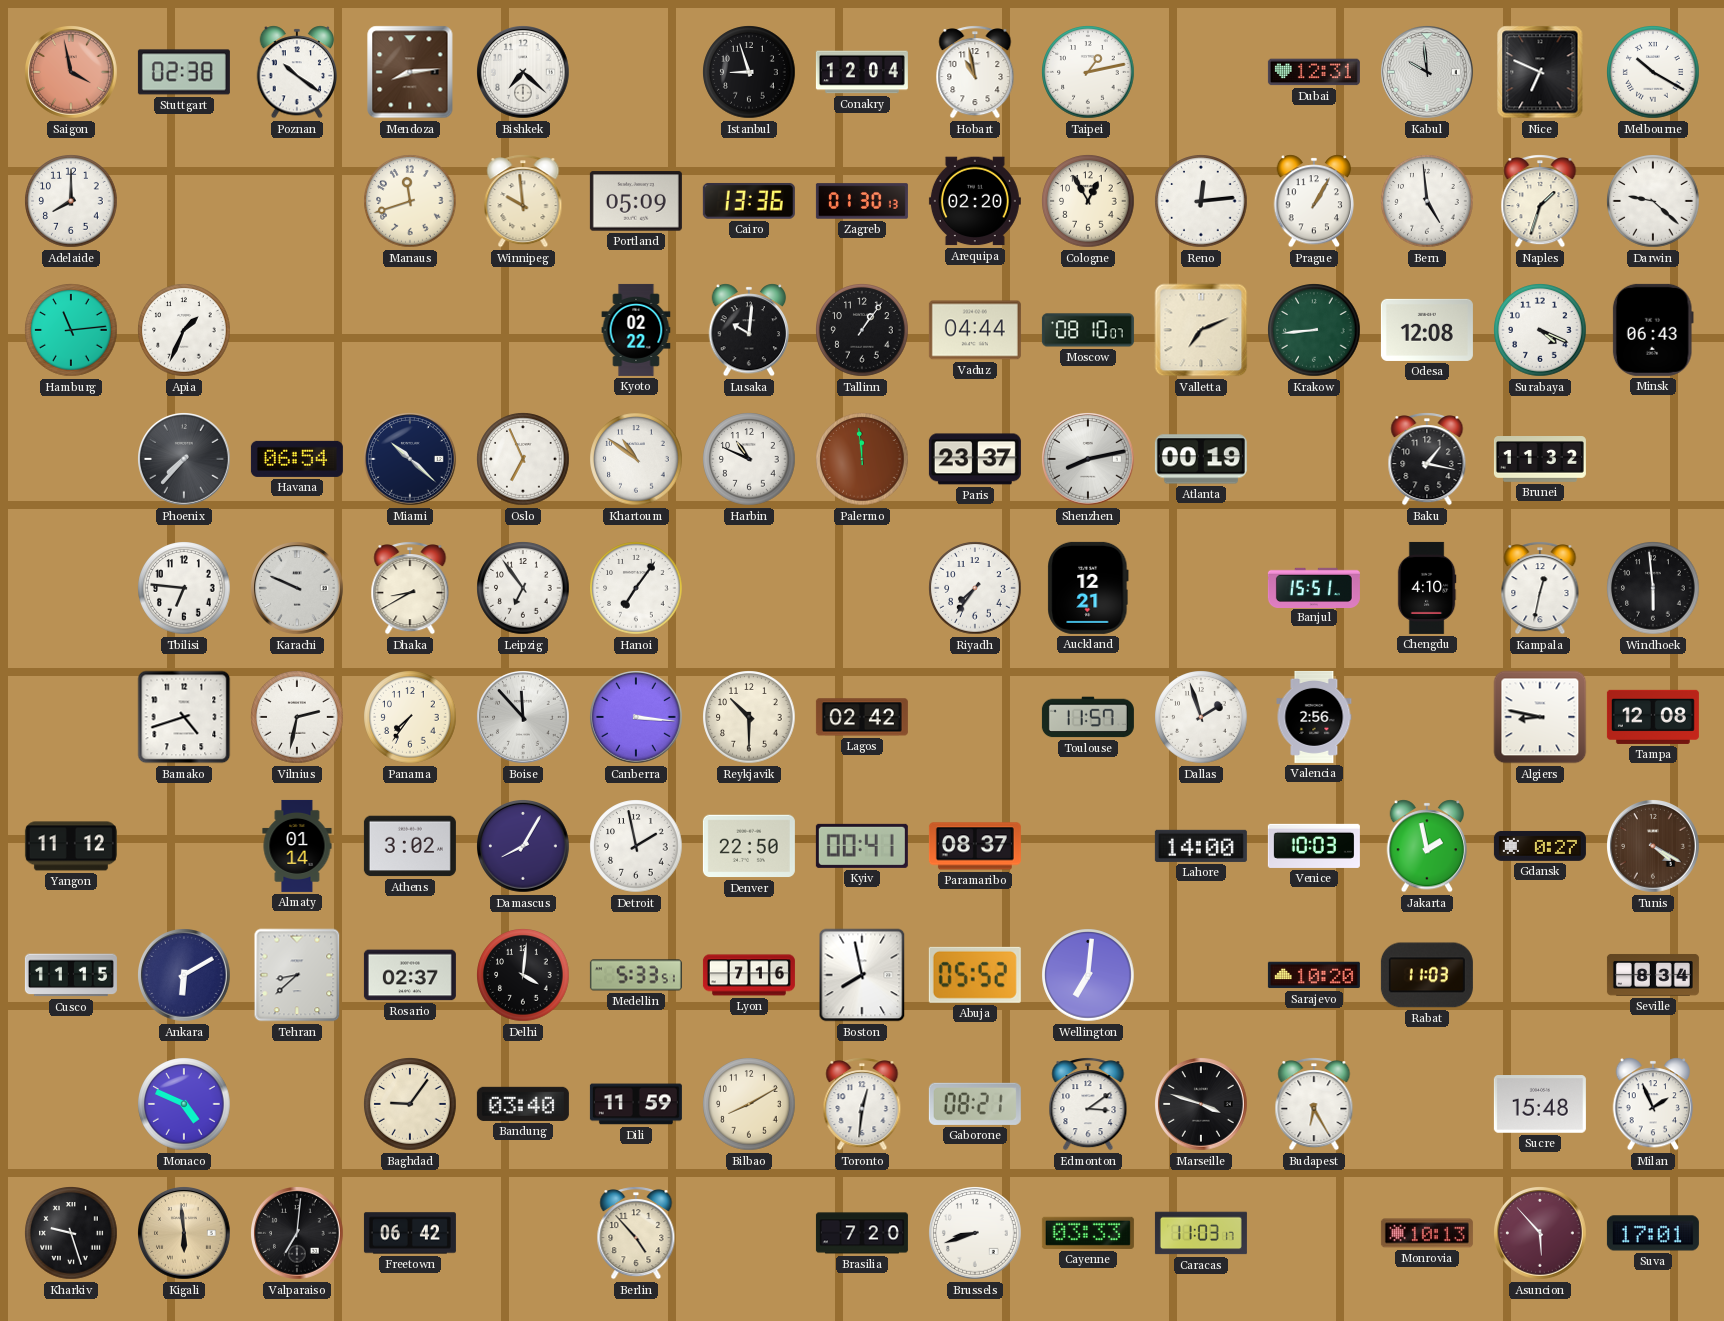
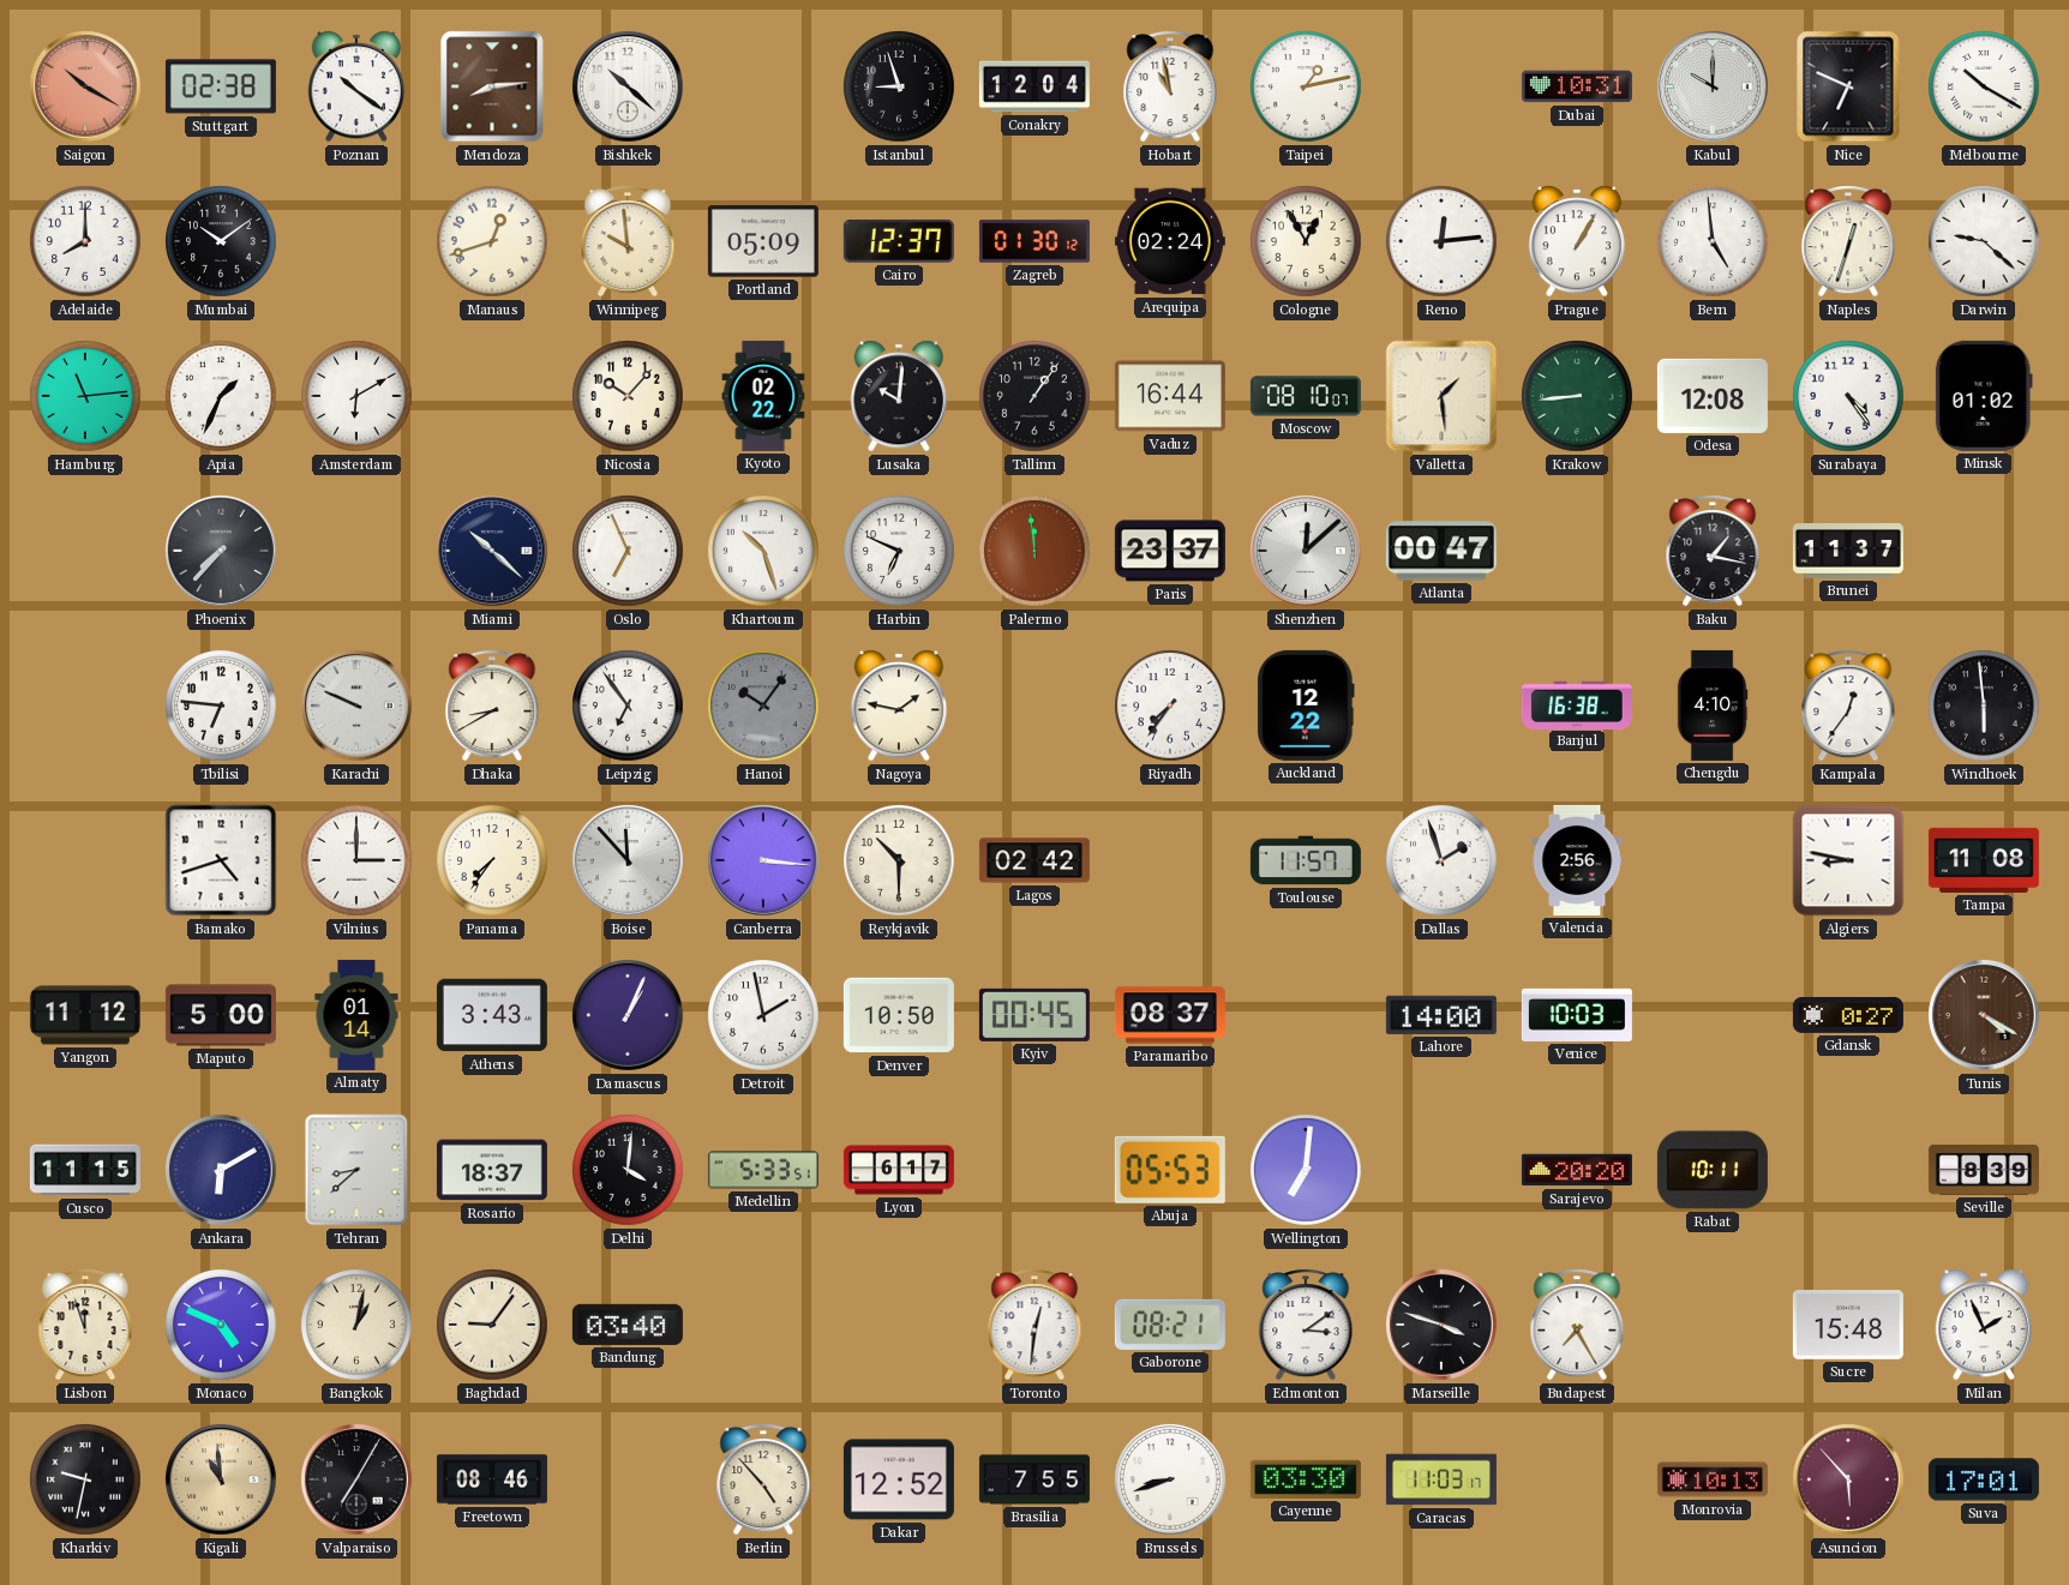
Saigon: 3:58 -> 10:20 (86, 88)
Bishkek: 7:22 -> 10:22 (629, 88)
Dubai: 12:31 -> 10:31 (1577, 86)
Kabul: 9:59 -> 10:00 (1714, 88)
Mumbai: none -> 10:09 (221, 241)
Manaus: 11:42 -> 12:42 (492, 241)
Cairo: 13:36 -> 12:37 (899, 241)
Zagreb: 01:30:13 -> 01:30:12 (1034, 241)
Arequipa: 02:20 -> 02:24 (1170, 241)
Naples: 1:33 -> 12:33 (1848, 241)
Amsterdam: none -> 6:10 (356, 396)
Nicosia: none -> 10:07 (628, 396)
Vaduz: 04:44 -> 16:44 (1170, 396)
Valletta: 7:11 -> 1:29 (1441, 396)
Surabaya: 4:19 -> 4:24 (1848, 396)
Minsk: 06:43 -> 01:02 (1984, 396)
Havana: 06:54 -> none (297, 459)
Khartoum: 10:51 -> 10:27 (763, 551)
Harbin: 10:49 -> 6:49 (899, 551)
Shenzhen: 8:13 -> 12:08 (1307, 552)
Atlanta: 00:19 -> 00:47 (1441, 551)
Brunei: 11:32 -> 11:37 (1848, 552)
Hanoi: 7:06 -> 10:06 (763, 706)
Hanoi dial: white -> grey (763, 706)
Nagoya: none -> 1:47 (899, 706)
Auckland: 12:21 -> 12:22 (1306, 706)
Banjul: 15:51 -> 16:38 (1577, 704)
Kampala: 12:32 -> 12:36 (1848, 706)
Vilnius: 2:32 -> 3:00 (356, 860)
Tampa: 12:08 -> 11:08 (1984, 860)
Maputo: none -> 5:00 (221, 1015)
Athens: 3:02 -> 3:43 (492, 1015)
Damascus: 8:05 -> 1:04 (629, 1016)
Denver: 22:50 -> 10:50 (899, 1015)
Kyiv: 00:41 -> 00:45 (1034, 1015)
Jakarta: 1:58 -> none (1427, 846)
Rosario: 02:37 -> 18:37 (492, 1170)
Lyon: 7:16 -> 6:17 (899, 1170)
Boston: 7:58 -> none (862, 975)
Abuja: 05:52 -> 05:53 (1170, 1170)
Sarajevo: 10:20 -> 20:20 (1577, 1170)
Rabat: 11:03 -> 10:11 (1713, 1170)
Seville: 8:34 -> 8:39 (1984, 1170)
Lisbon: none -> 11:57 (85, 1325)
Bangkok: none -> 1:02 (356, 1325)
Dili: 11:59 -> none (636, 1104)
Bilbao: 8:10 -> none (749, 1104)
Budapest: 6:25 -> 7:25 (1577, 1325)
Kharkiv: 9:27 -> 9:32 (85, 1479)
Kigali: 5:59 -> 10:59 (222, 1481)
Valparaiso: 7:01 -> 7:05 (358, 1481)
Freetown: 06:42 -> 08:46 (492, 1479)
Dakar: none -> 12:52 (899, 1479)
Brasilia: 7:20 -> 7:55 (1034, 1479)
Cayenne: 03:33 -> 03:30 (1306, 1479)
